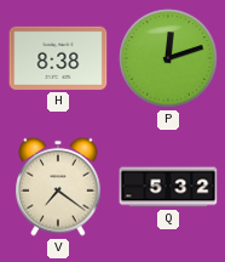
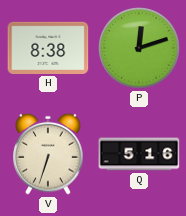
V: 7:21 -> 6:33 (48, 154)
Q: 5:32 -> 5:16 (139, 154)
